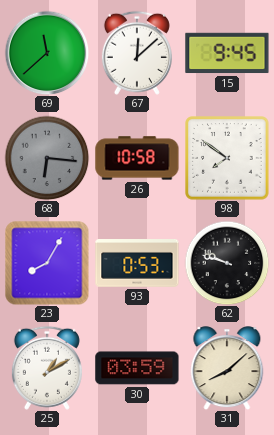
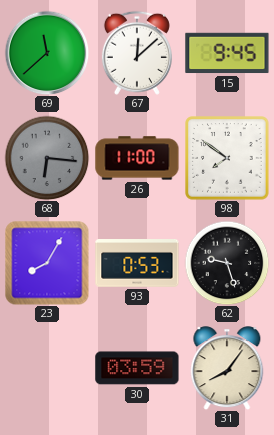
26: 10:58 -> 11:00 (137, 158)
62: 9:48 -> 9:27 (227, 263)
25: 1:10 -> none (47, 368)
31: 8:08 -> 8:06 (227, 368)
